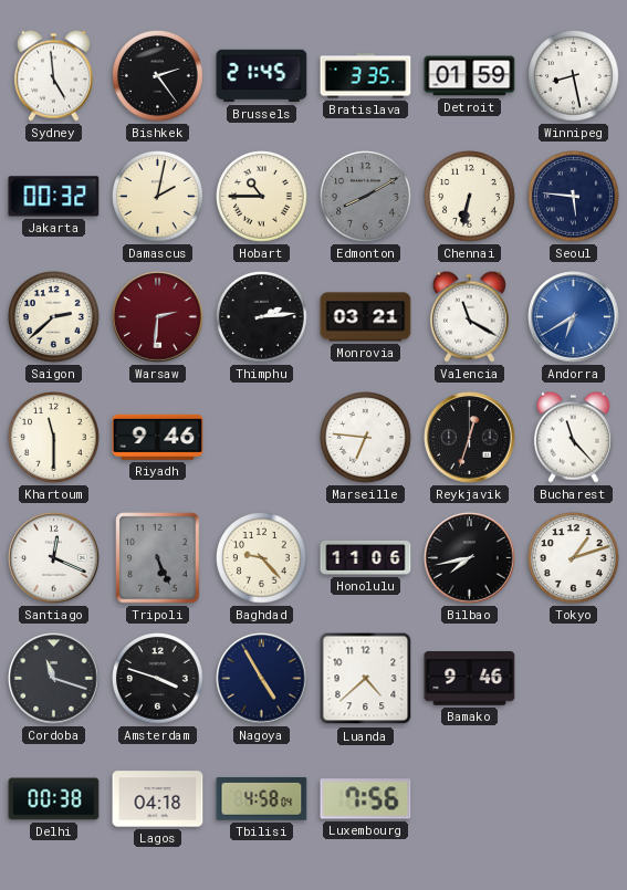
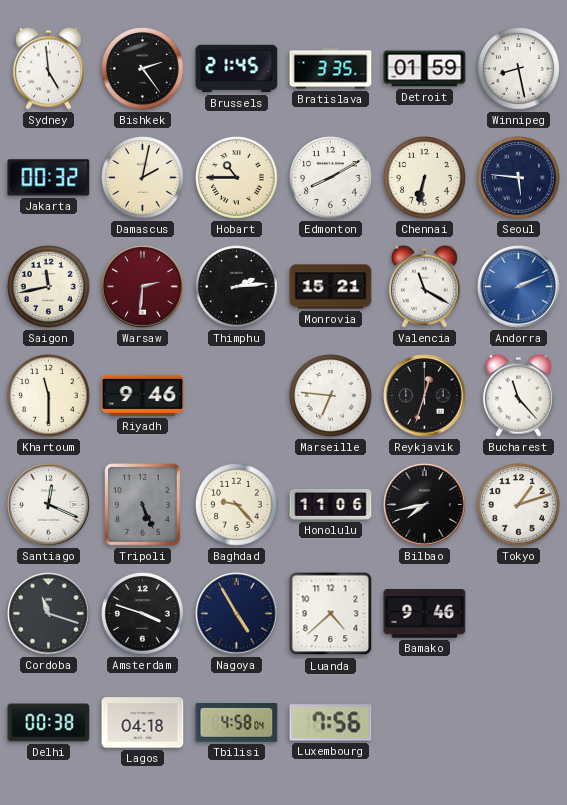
Edmonton dial: grey -> white (331, 178)
Saigon: 2:38 -> 11:43 (49, 287)
Monrovia: 03:21 -> 15:21 (331, 287)
Andorra: 6:40 -> 2:11 (519, 287)
